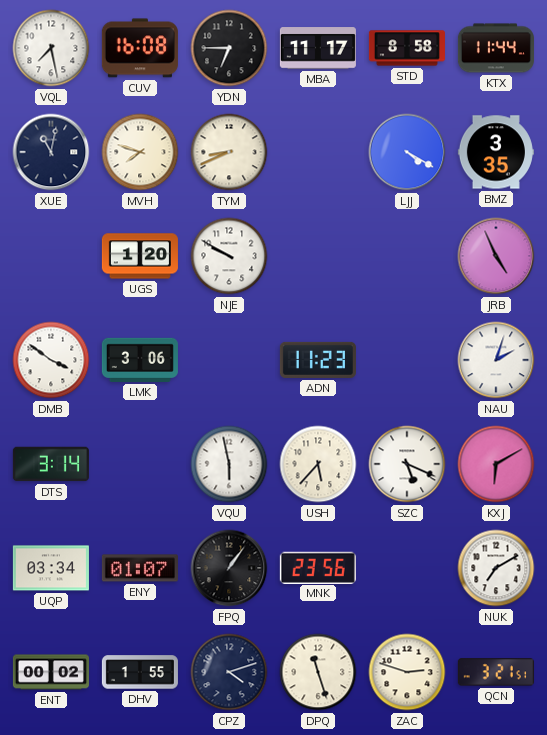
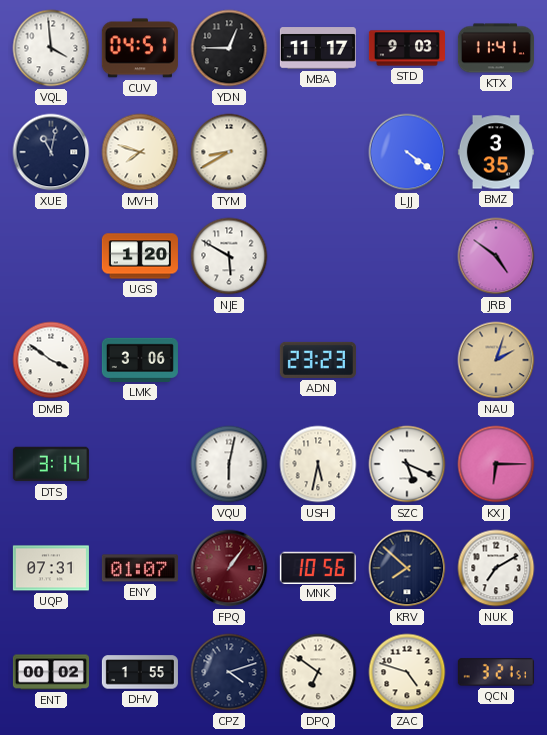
VQL: 7:28 -> 3:59 (51, 48)
CUV: 16:08 -> 04:51 (140, 48)
YDN: 6:45 -> 12:45 (229, 48)
STD: 8:58 -> 9:03 (407, 48)
KTX: 11:44 -> 11:41 (496, 48)
TYM: 8:41 -> 8:40 (229, 152)
LJJ: 4:20 -> 4:21 (407, 152)
NJE: 9:50 -> 5:50 (229, 256)
JRB: 4:56 -> 4:51 (496, 256)
ADN: 11:23 -> 23:23 (318, 360)
NAU dial: white -> champagne (496, 360)
VQU: 5:58 -> 6:02 (229, 464)
USH: 5:37 -> 5:32 (318, 464)
KXJ: 6:10 -> 6:15 (496, 464)
UQP: 03:34 -> 07:31 (51, 568)
FPQ dial: black -> burgundy (229, 568)
MNK: 23:56 -> 10:56 (318, 567)
KRV: none -> 7:52 (407, 568)
DPQ: 11:27 -> 6:51 (318, 672)
ZAC: 2:48 -> 4:48 (407, 672)
